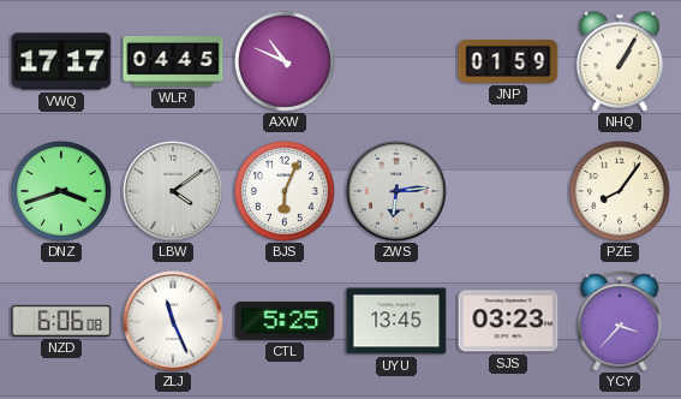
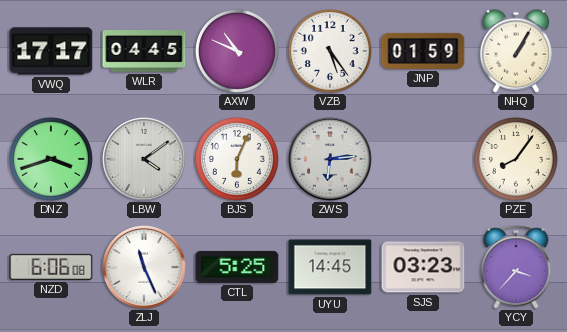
VZB: none -> 5:24 (330, 51)
UYU: 13:45 -> 14:45 (330, 267)
